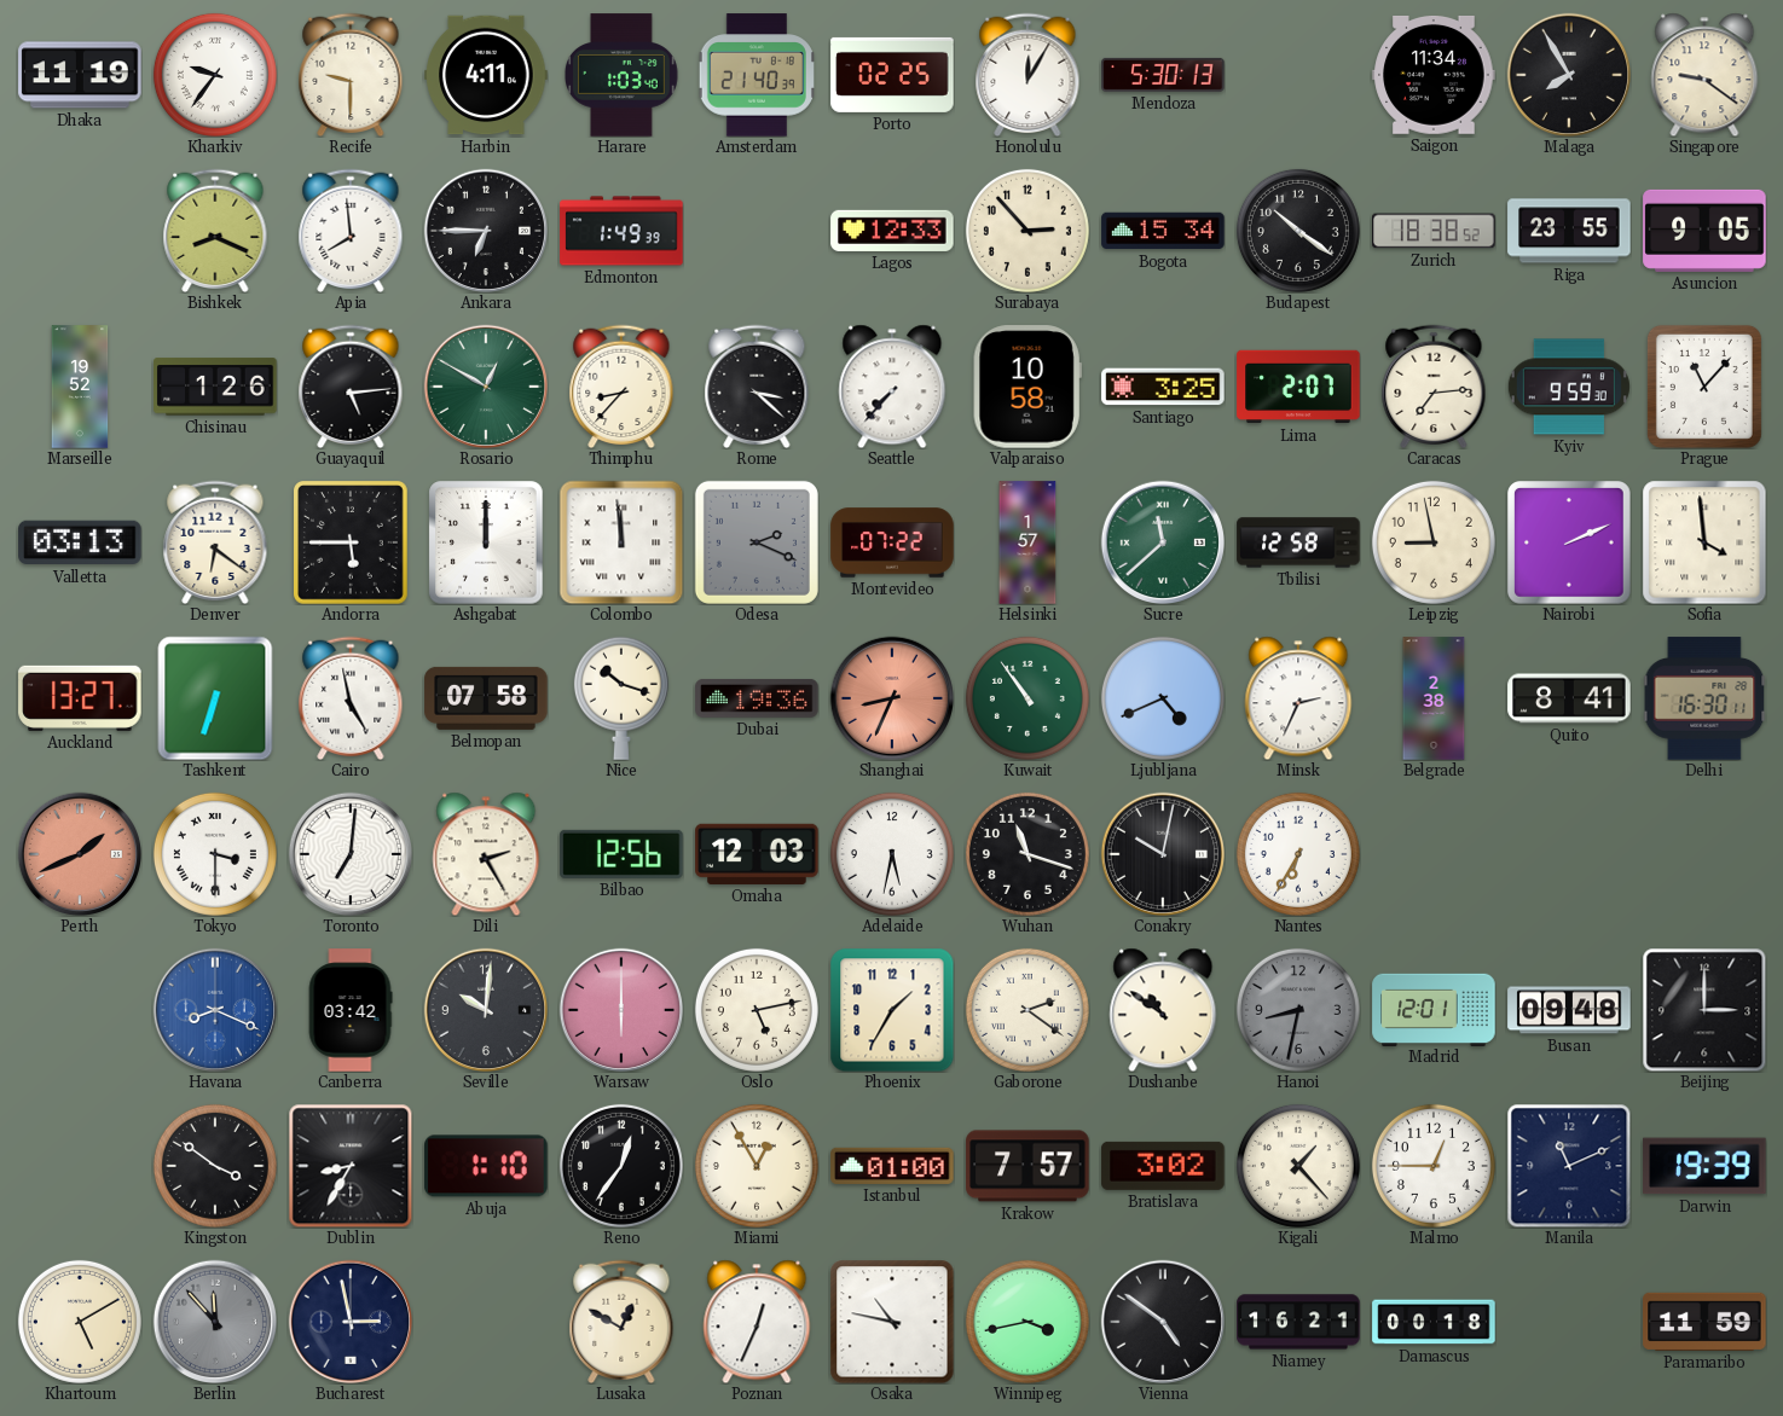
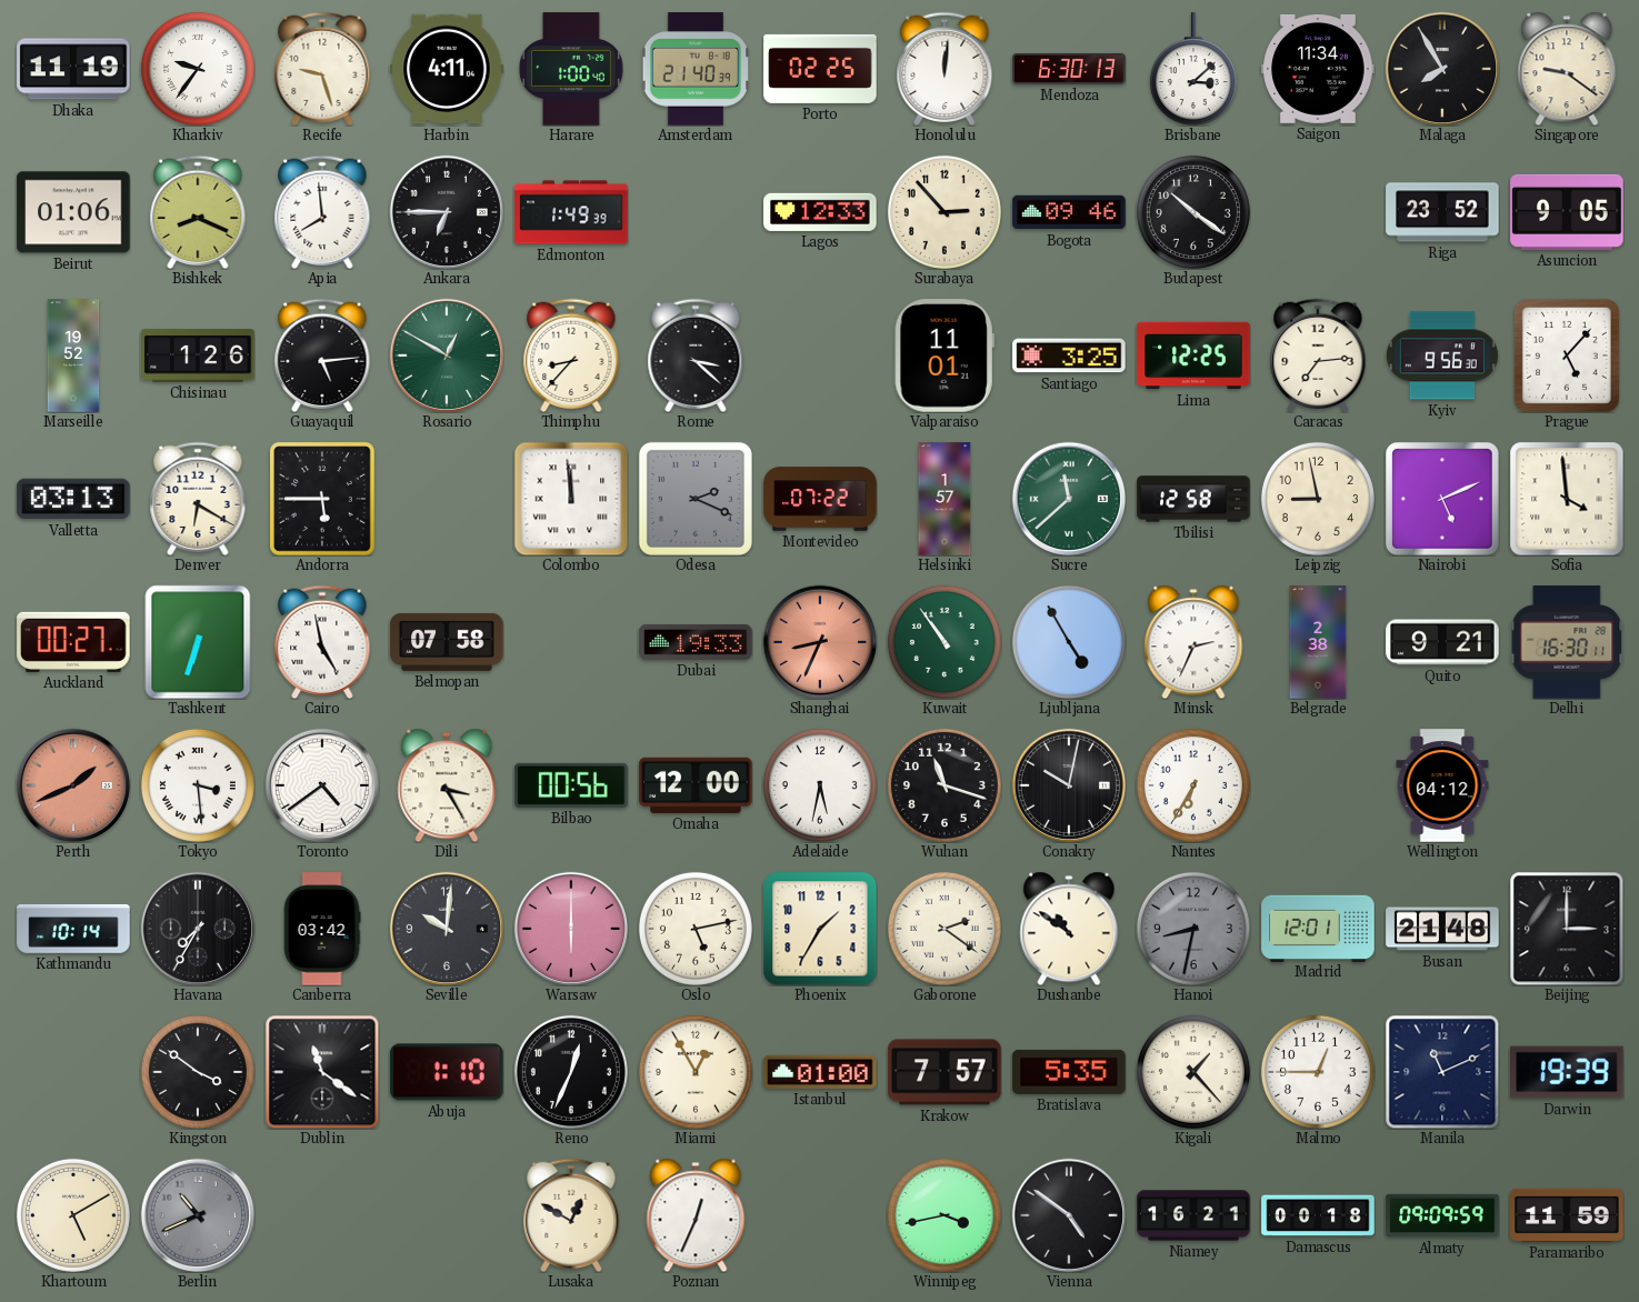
Recife: 9:30 -> 9:27 (322, 69)
Harare: 1:03 -> 1:00 (572, 69)
Honolulu: 12:05 -> 12:01 (945, 69)
Mendoza: 5:30 -> 6:30 (1069, 69)
Brisbane: none -> 3:08 (1193, 69)
Beirut: none -> 01:06 (73, 212)
Bogota: 15:34 -> 09:46 (1069, 212)
Zurich: 18:38 -> none (1434, 231)
Riga: 23:55 -> 23:52 (1442, 212)
Seattle: 7:37 -> none (892, 387)
Valparaiso: 10:58 -> 11:01 (945, 355)
Lima: 2:07 -> 12:25 (1193, 355)
Kyiv: 9:59 -> 9:56 (1442, 355)
Prague: 11:07 -> 5:07 (1567, 355)
Denver: 6:21 -> 6:20 (198, 499)
Ashgabat: 12:00 -> none (486, 542)
Nairobi: 2:11 -> 5:11 (1443, 500)
Auckland: 13:27 -> 00:27 (73, 642)
Nice: 10:18 -> none (621, 698)
Dubai: 19:36 -> 19:33 (696, 642)
Ljubljana: 4:41 -> 4:55 (1069, 642)
Quito: 8:41 -> 9:21 (1442, 642)
Tokyo: 3:30 -> 3:29 (198, 785)
Toronto: 7:01 -> 4:39 (321, 784)
Dili: 2:25 -> 3:25 (447, 785)
Bilbao: 12:56 -> 00:56 (571, 785)
Omaha: 12:03 -> 12:00 (696, 785)
Wellington: none -> 04:12 (1442, 785)
Kathmandu: none -> 10:14 (73, 929)
Havana: 8:19 -> 7:35 (197, 928)
Havana dial: blue -> black (197, 928)
Busan: 09:48 -> 21:48 (1442, 929)
Dublin: 8:35 -> 11:21 (322, 1072)
Reno: 12:36 -> 12:34 (571, 1072)
Bratislava: 3:02 -> 5:35 (1069, 1072)
Berlin: 11:53 -> 10:41 (197, 1214)
Bucharest: 2:58 -> none (349, 1321)
Osaka: 10:47 -> none (892, 1322)
Almaty: none -> 09:09 (1442, 1215)
